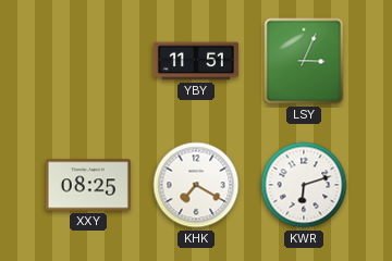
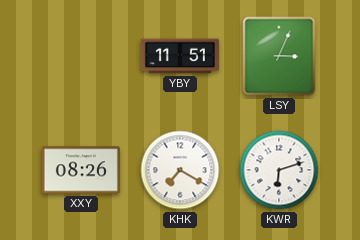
XXY: 08:25 -> 08:26 (81, 170)
